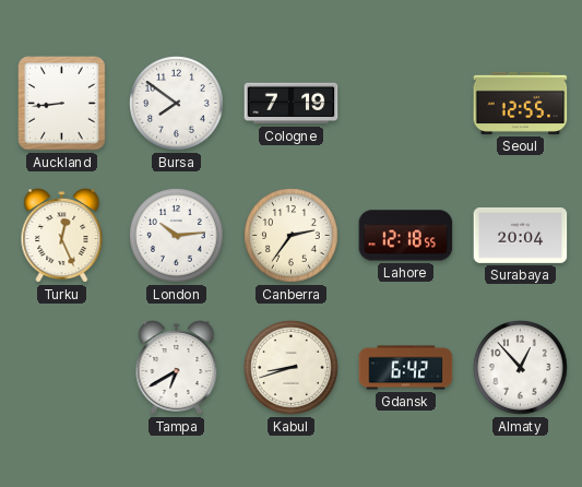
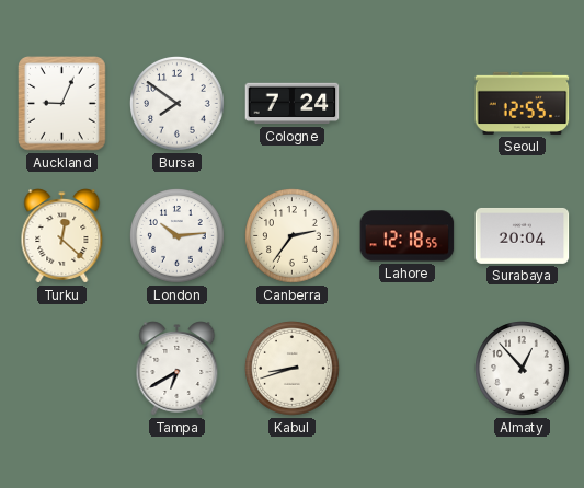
Auckland: 8:44 -> 9:04 (62, 104)
Cologne: 7:19 -> 7:24 (293, 104)
Turku: 12:26 -> 12:22 (62, 236)
Gdansk: 6:42 -> none (406, 368)
